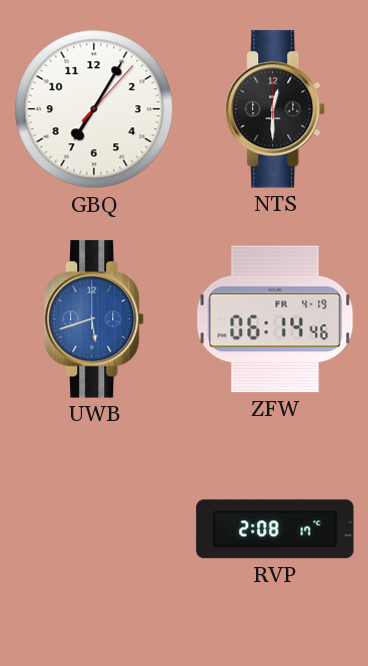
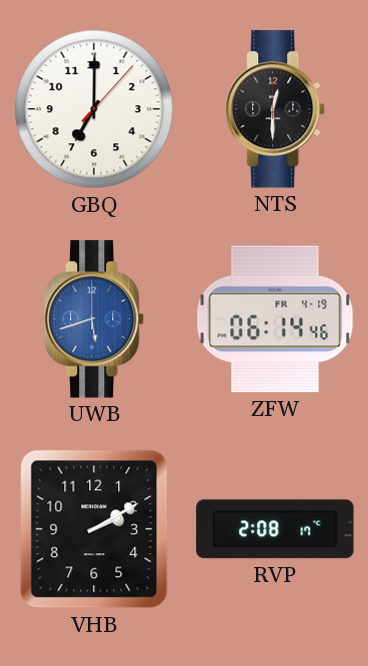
GBQ: 7:05 -> 7:00 (94, 109)
VHB: none -> 2:10 (94, 529)
